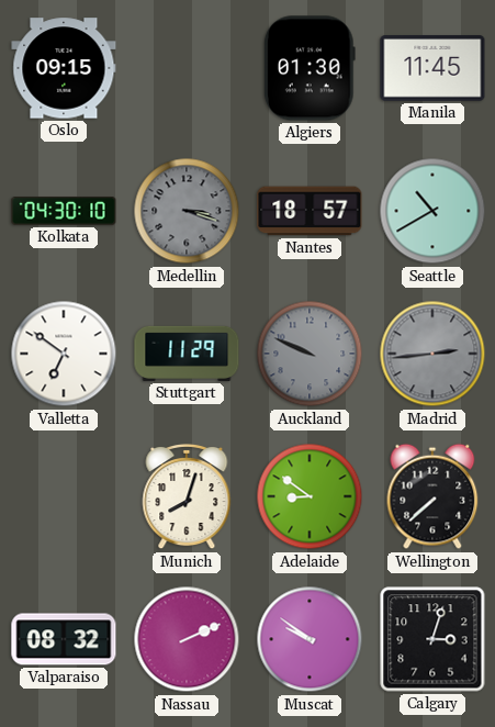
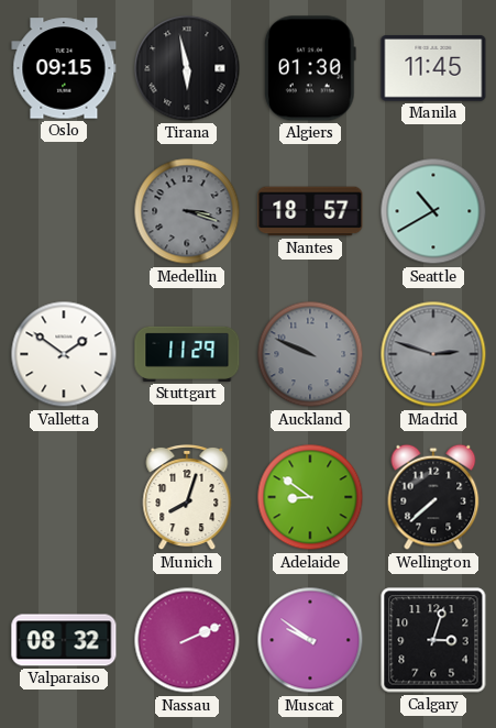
Tirana: none -> 5:58 (187, 68)
Kolkata: 04:30 -> none (64, 211)
Valletta: 6:51 -> 1:51 (64, 354)
Madrid: 2:44 -> 2:48 (433, 354)
